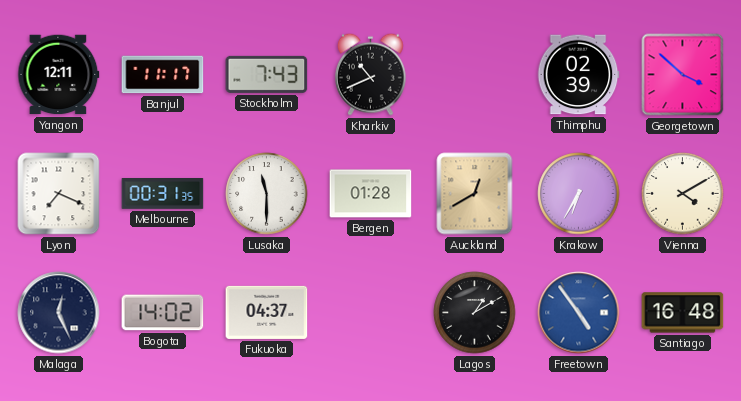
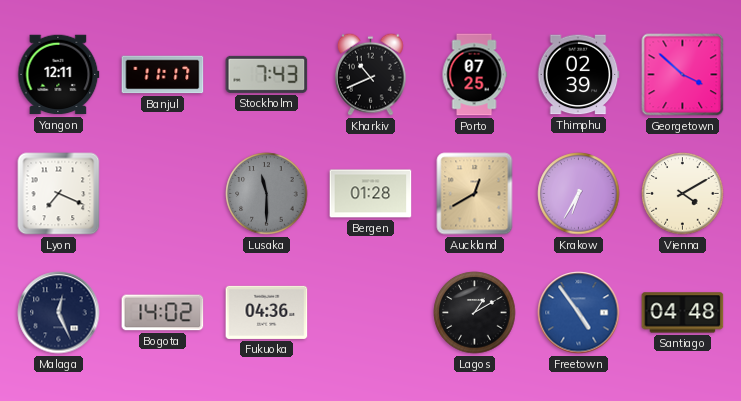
Porto: none -> 07:25 (474, 75)
Melbourne: 00:31 -> none (163, 194)
Lusaka dial: white -> grey (267, 194)
Fukuoka: 04:37 -> 04:36 (267, 312)
Santiago: 16:48 -> 04:48 (683, 313)
